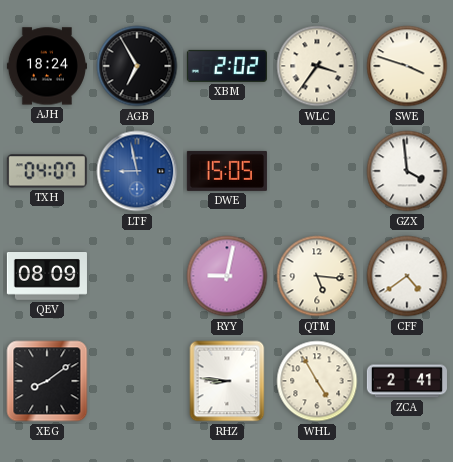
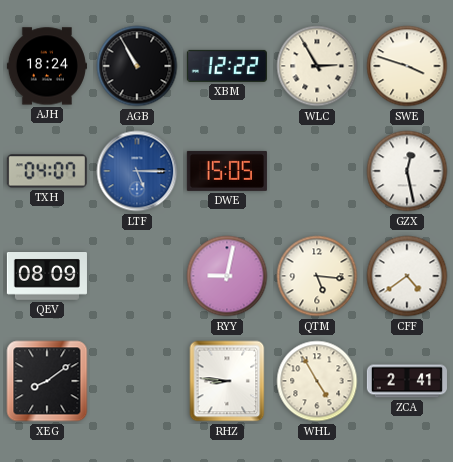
AGB: 6:55 -> 10:55 (137, 66)
XBM: 2:02 -> 12:22 (227, 66)
WLC: 3:36 -> 2:55 (317, 66)
LTF: 8:58 -> 5:15 (137, 171)
GZX: 3:59 -> 12:28 (407, 171)
